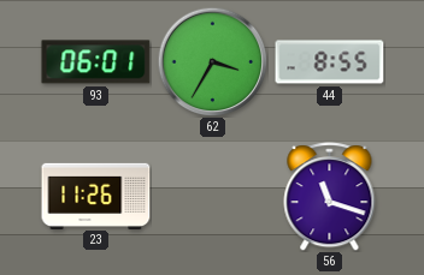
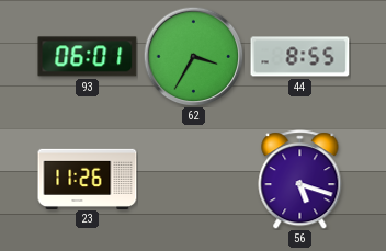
56: 11:18 -> 5:18 (300, 180)
